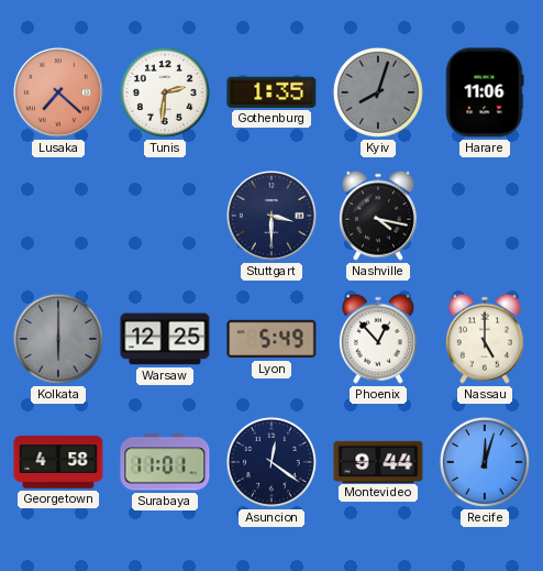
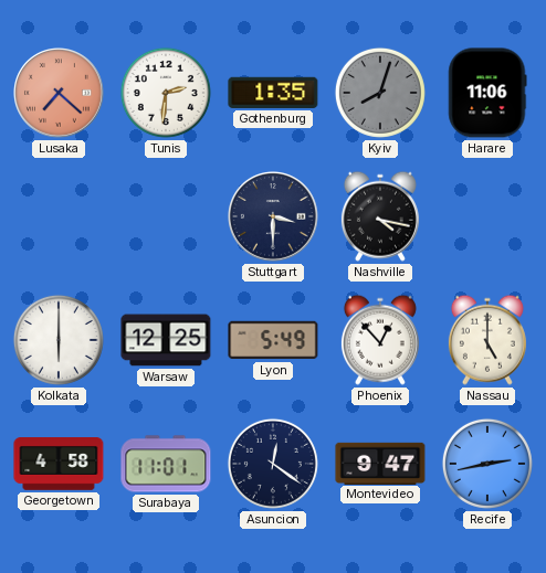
Kolkata dial: grey -> white (59, 340)
Montevideo: 9:44 -> 9:47 (380, 463)
Recife: 12:03 -> 2:43 (487, 464)
